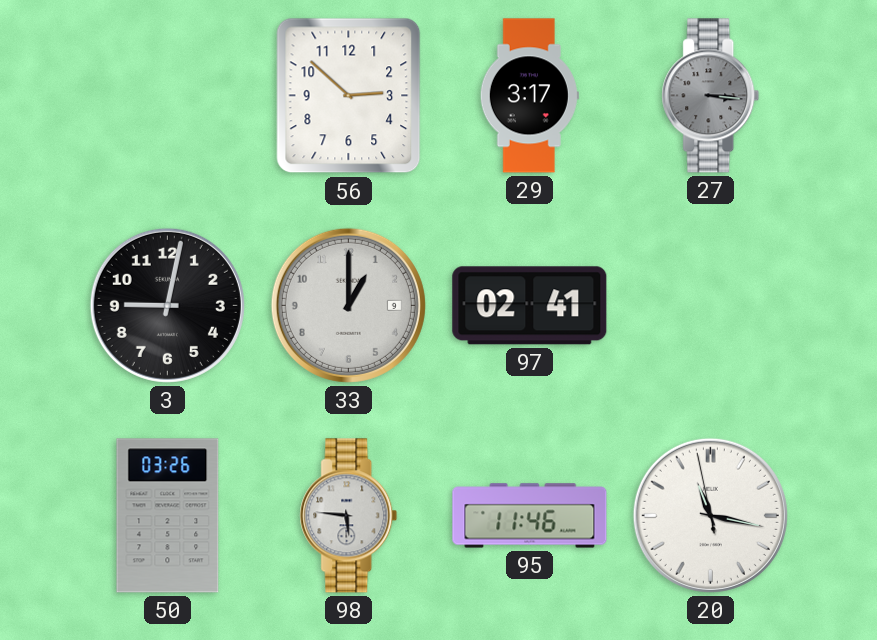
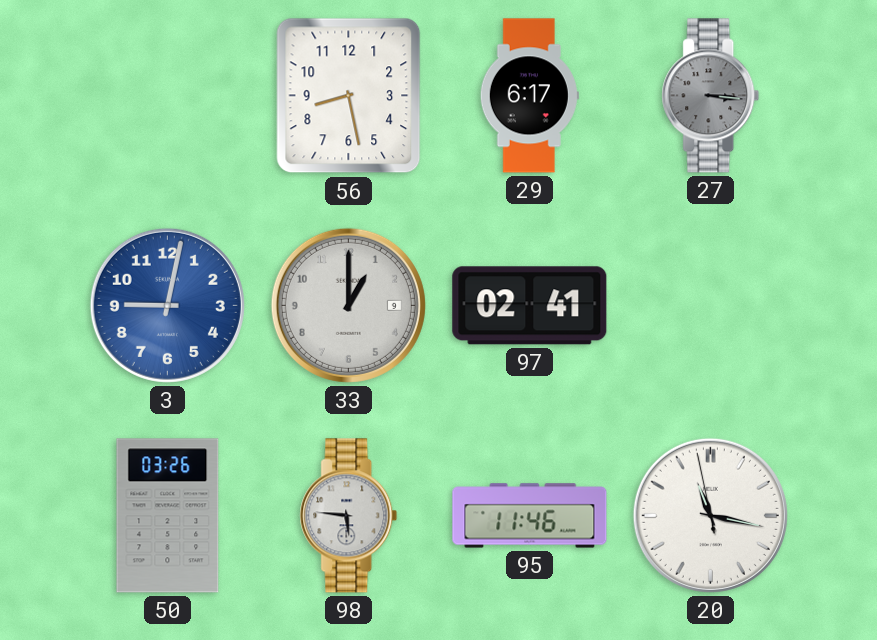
56: 2:52 -> 8:28 (349, 96)
29: 3:17 -> 6:17 (529, 96)
3 dial: black -> blue (167, 305)
